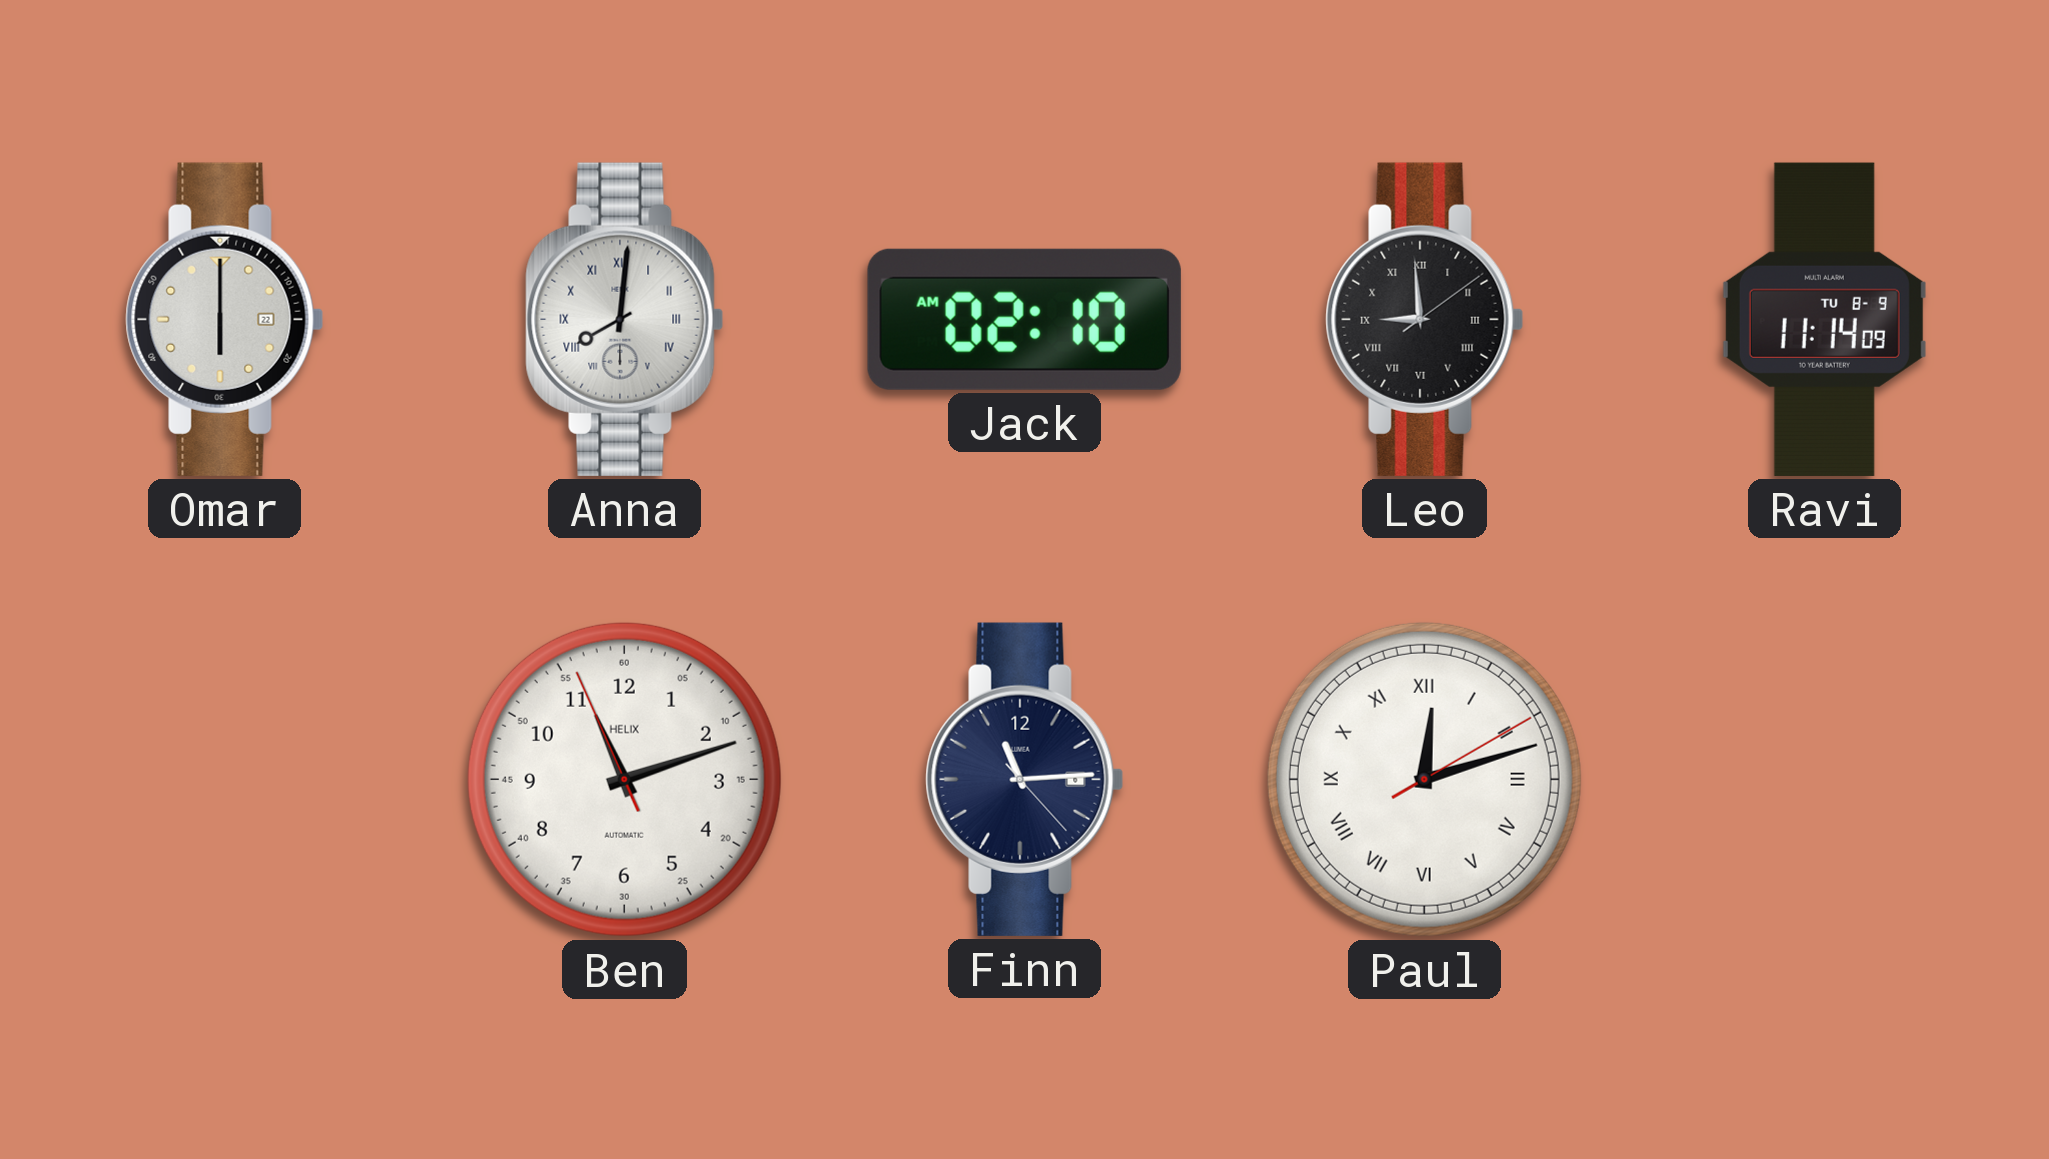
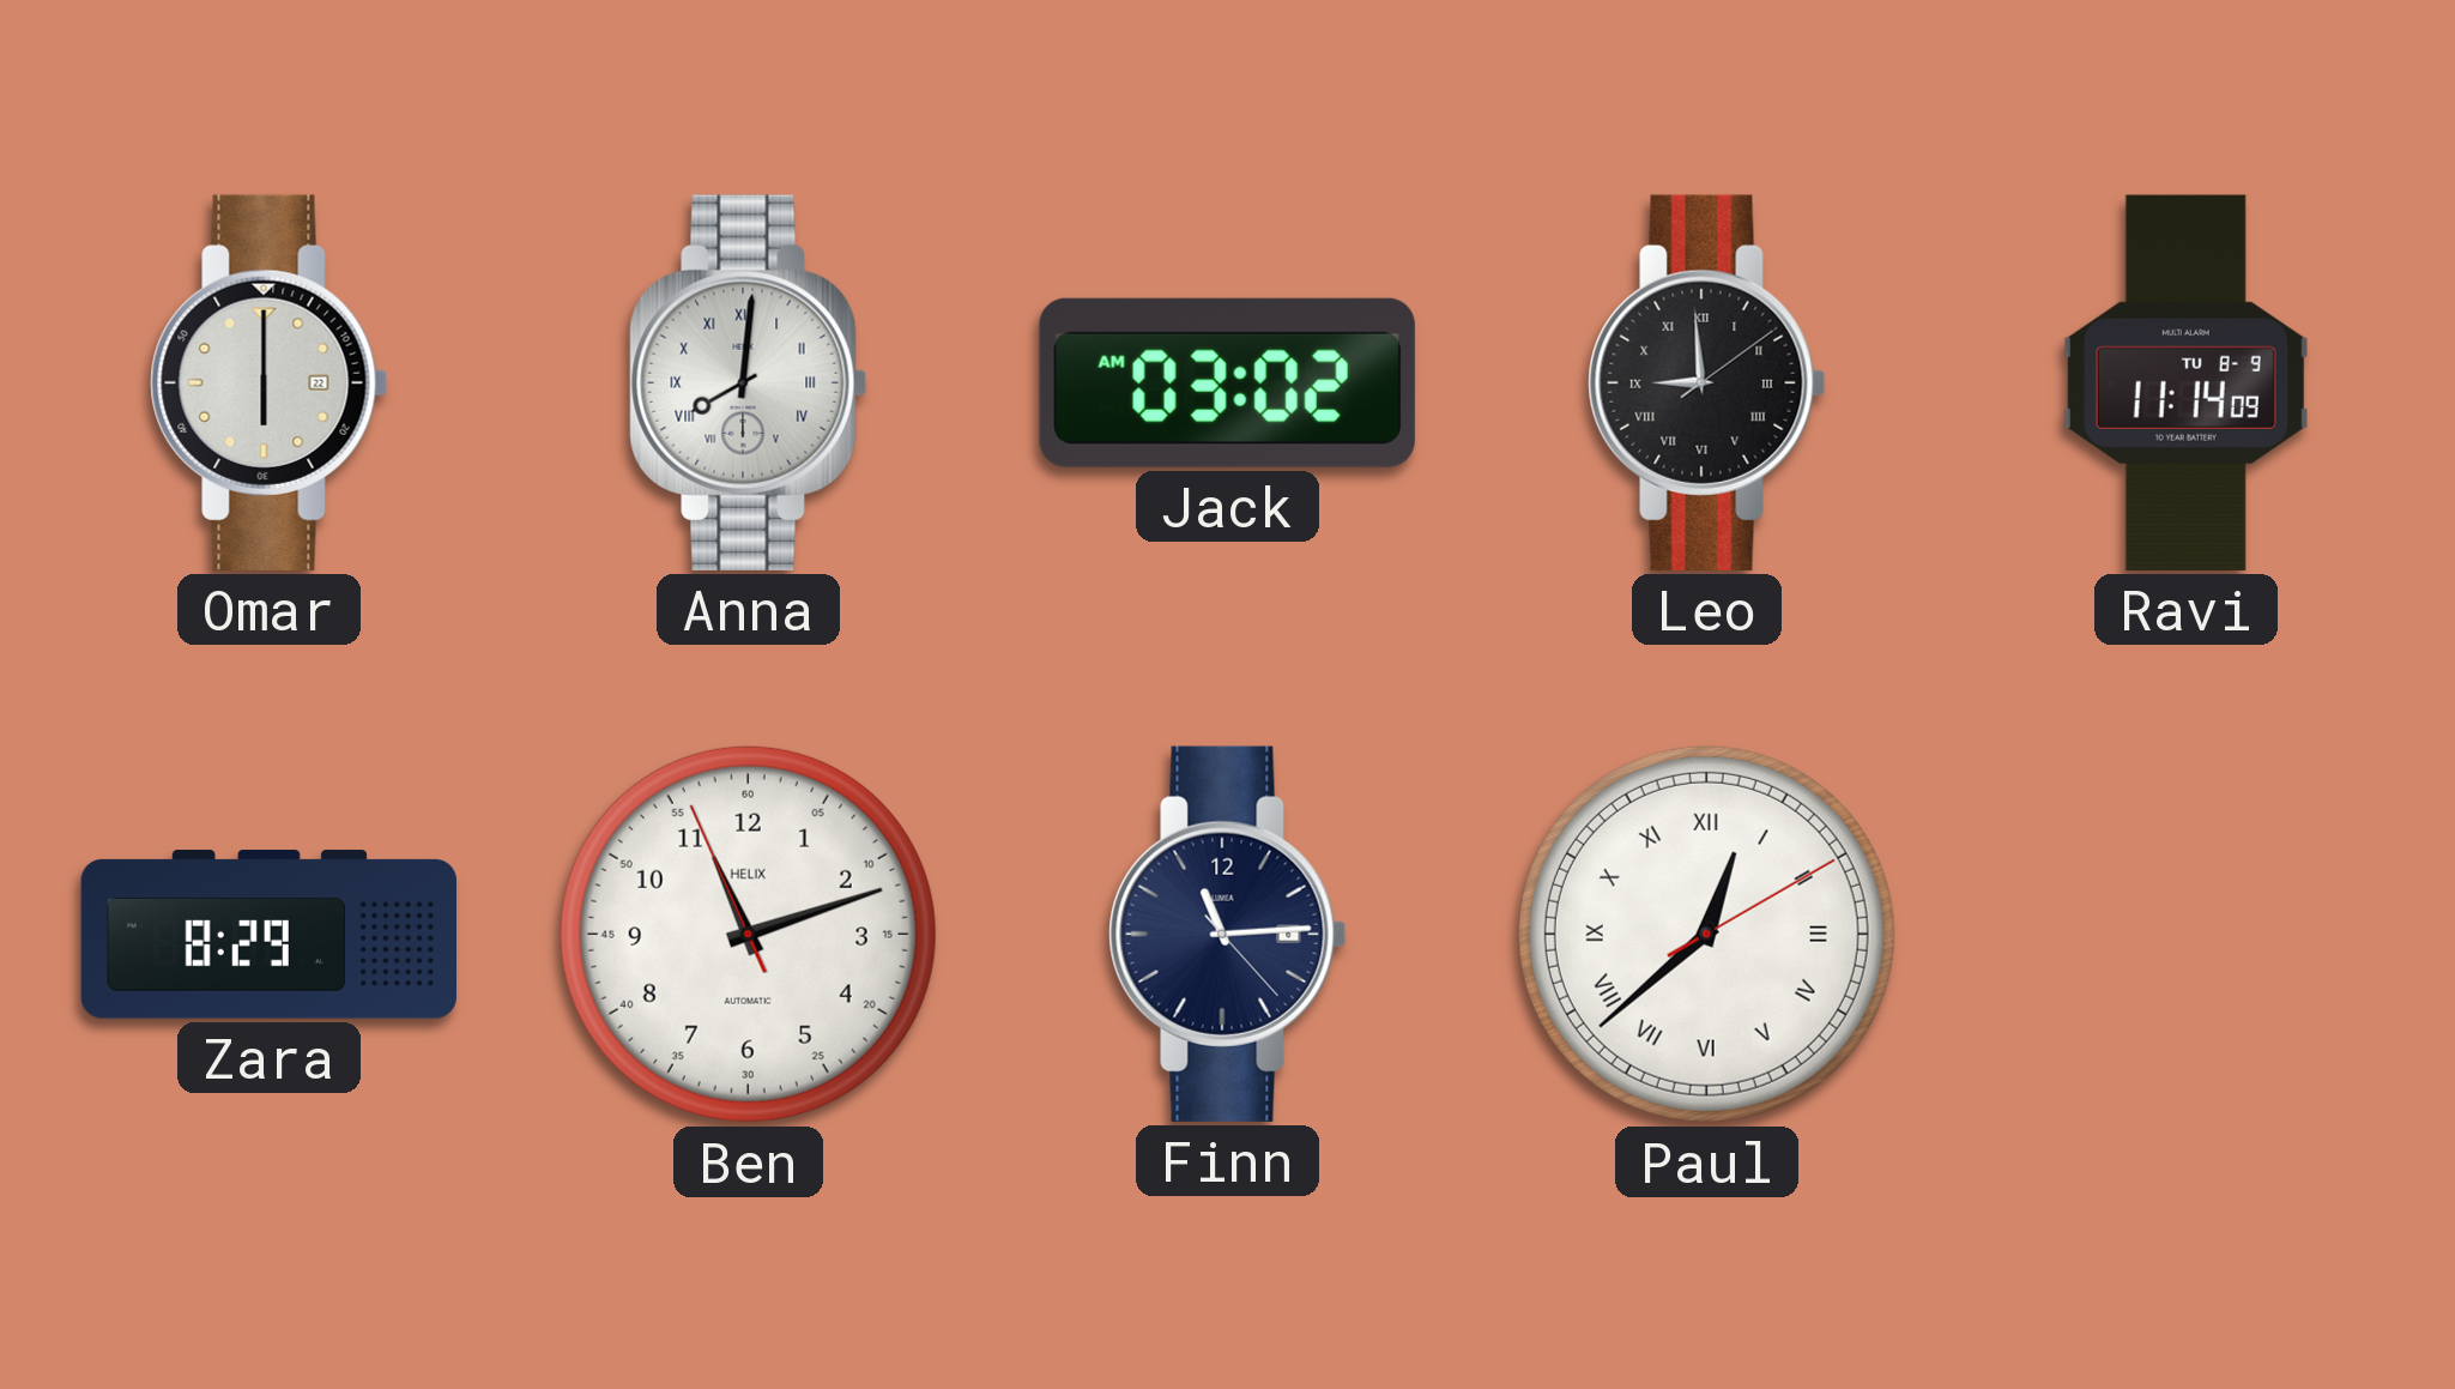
Jack: 02:10 -> 03:02 (1227, 382)
Zara: none -> 8:29 (268, 935)
Paul: 12:12 -> 12:38 (1706, 934)
